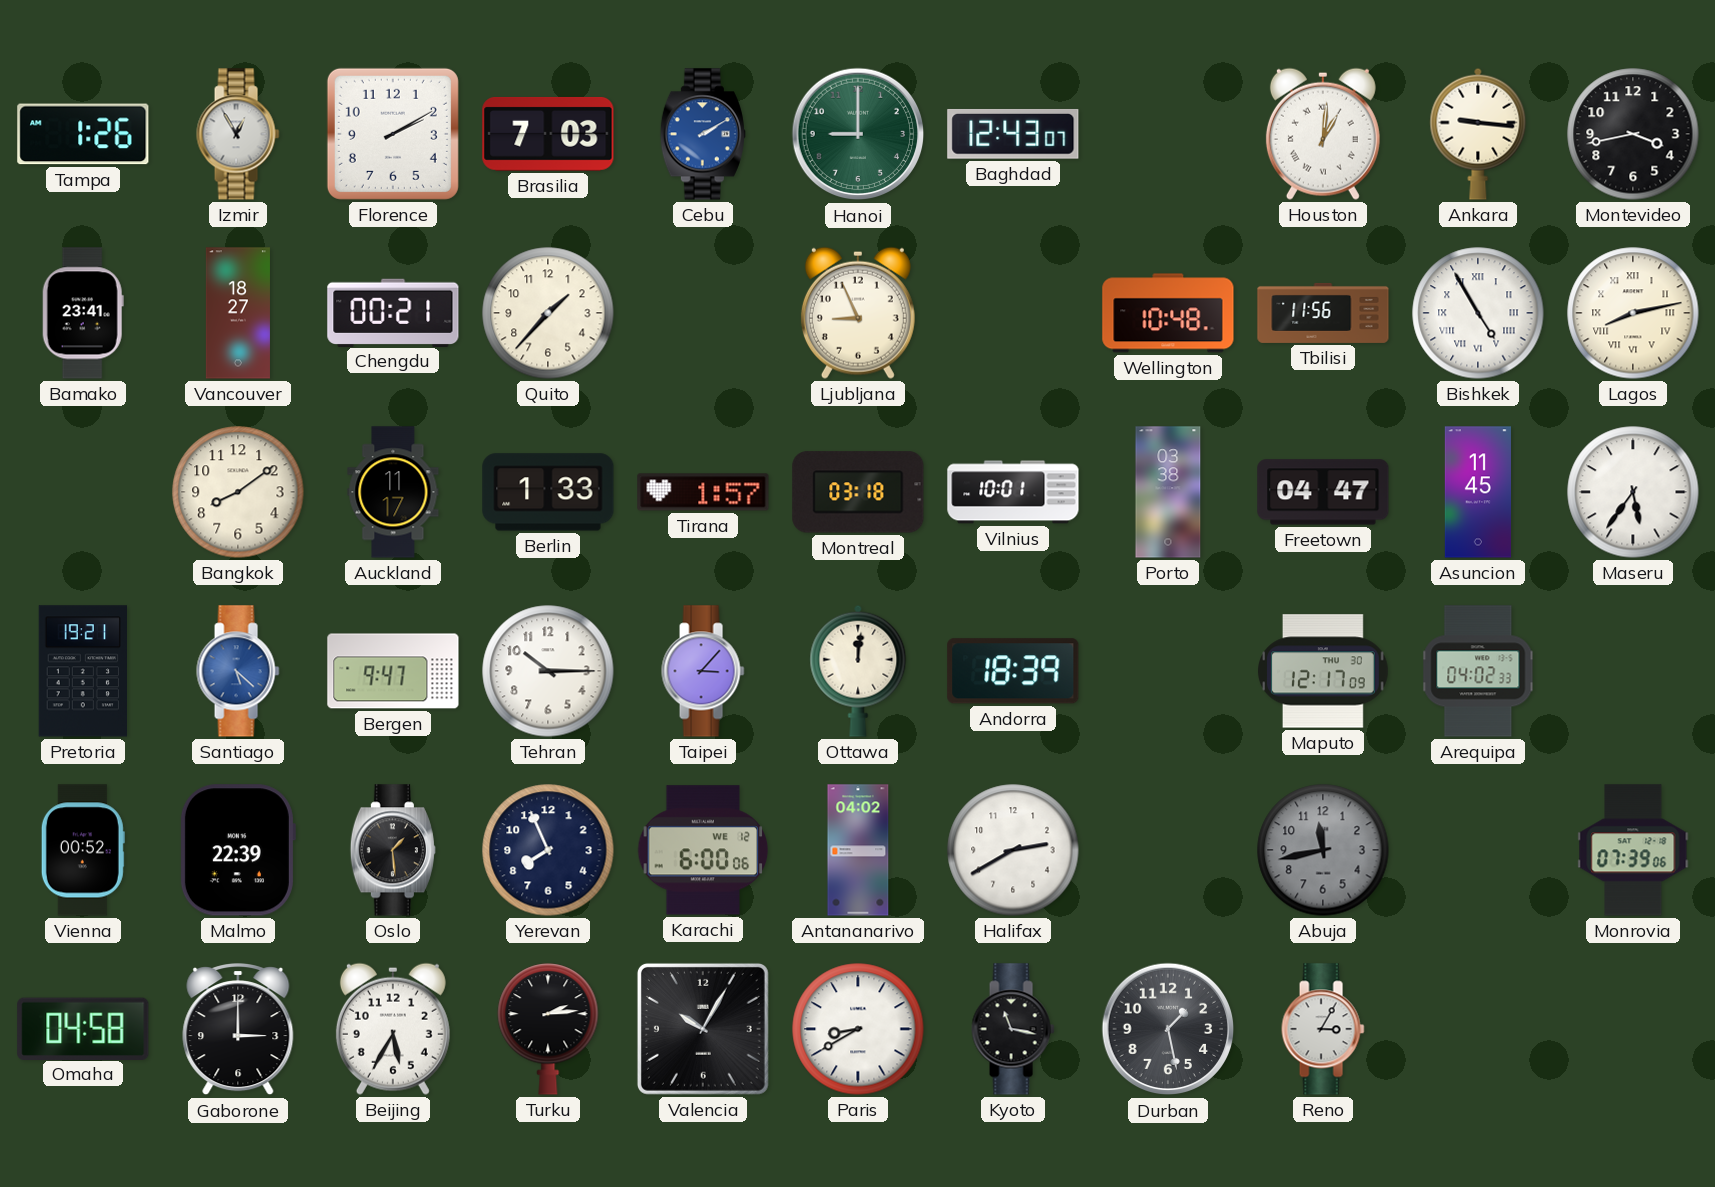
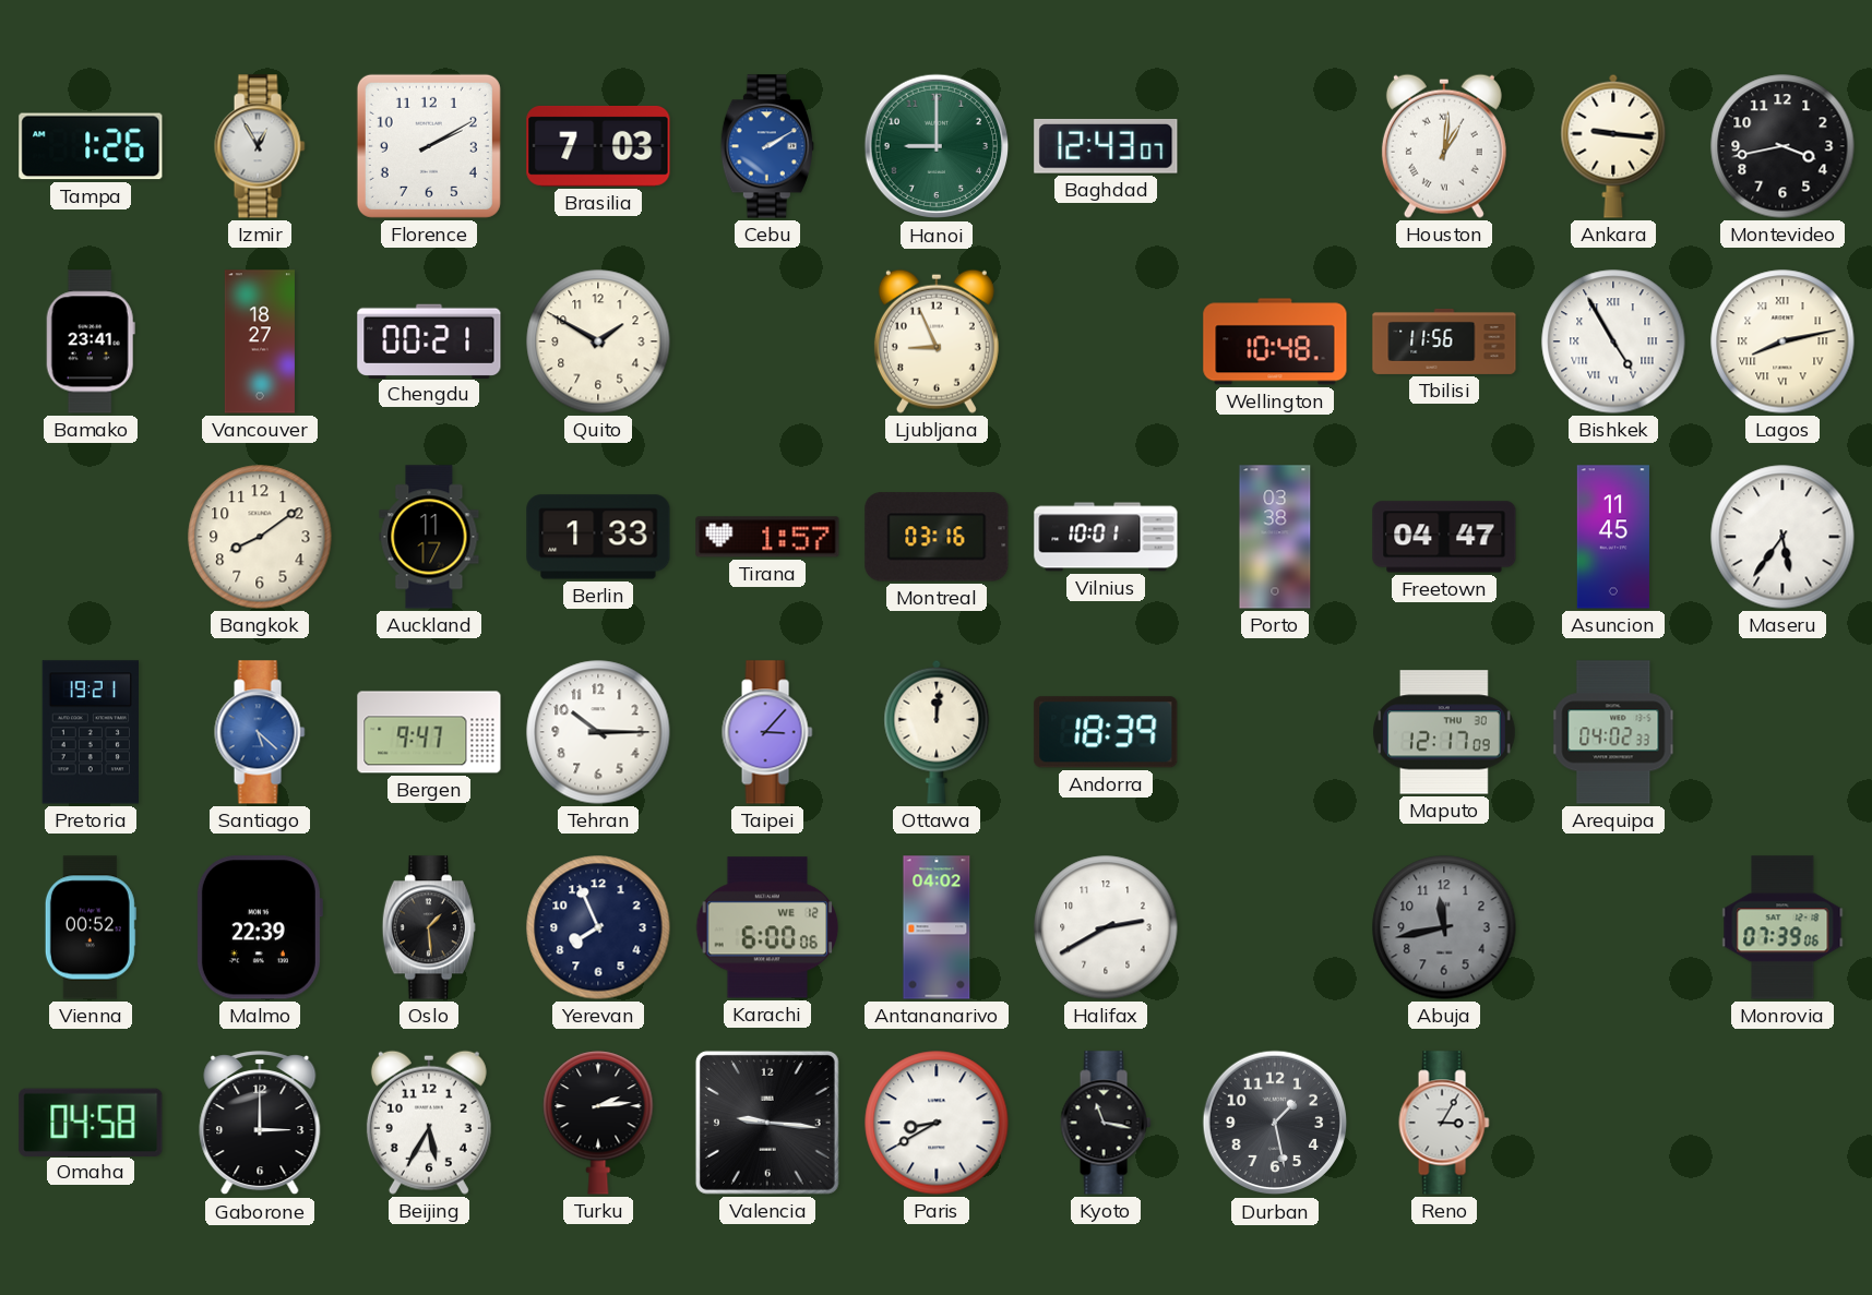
Quito: 1:37 -> 1:50 (598, 341)
Montreal: 03:18 -> 03:16 (937, 537)
Valencia: 10:05 -> 9:16 (767, 1123)
